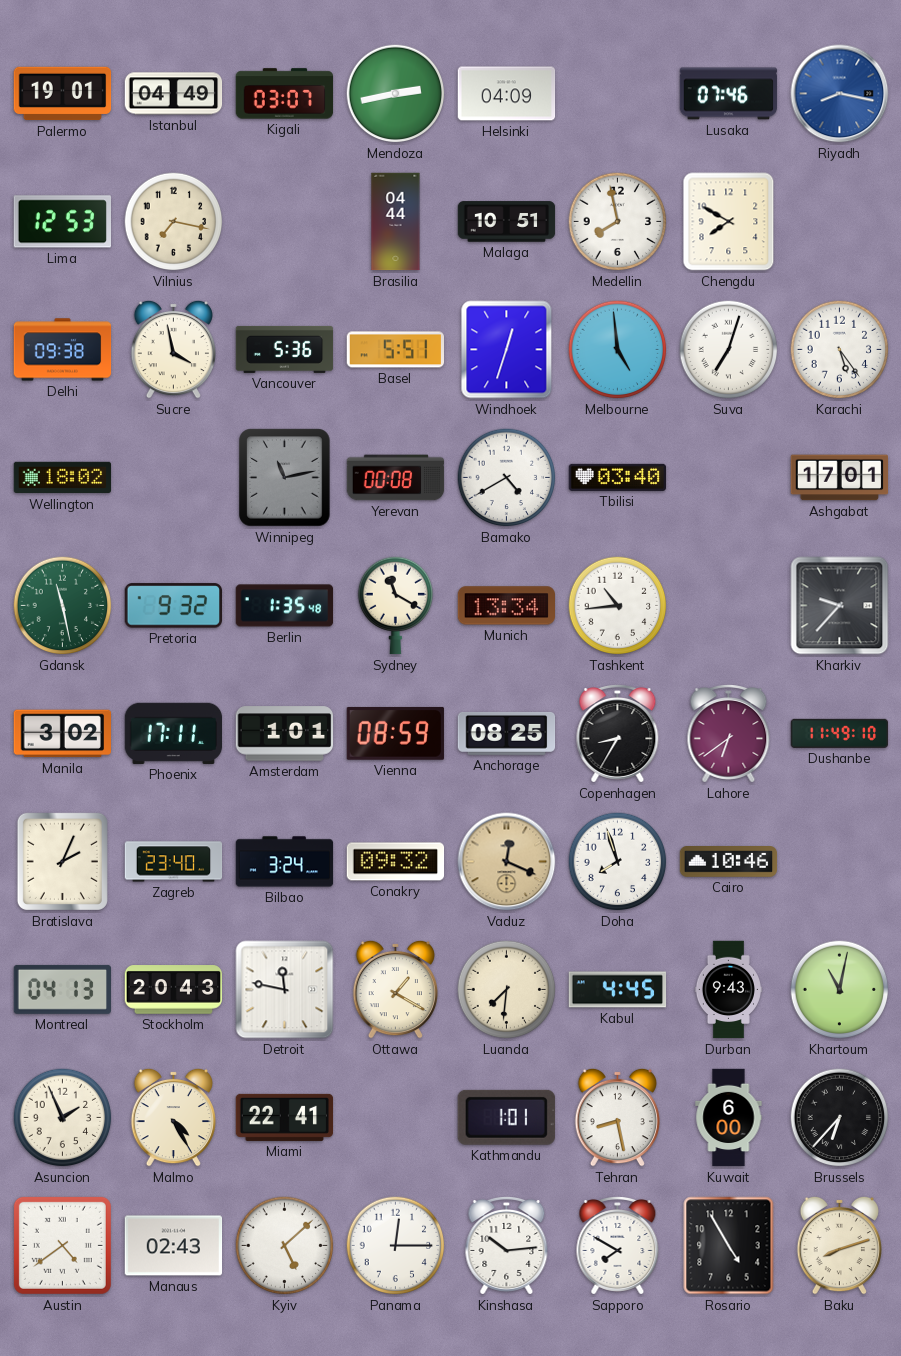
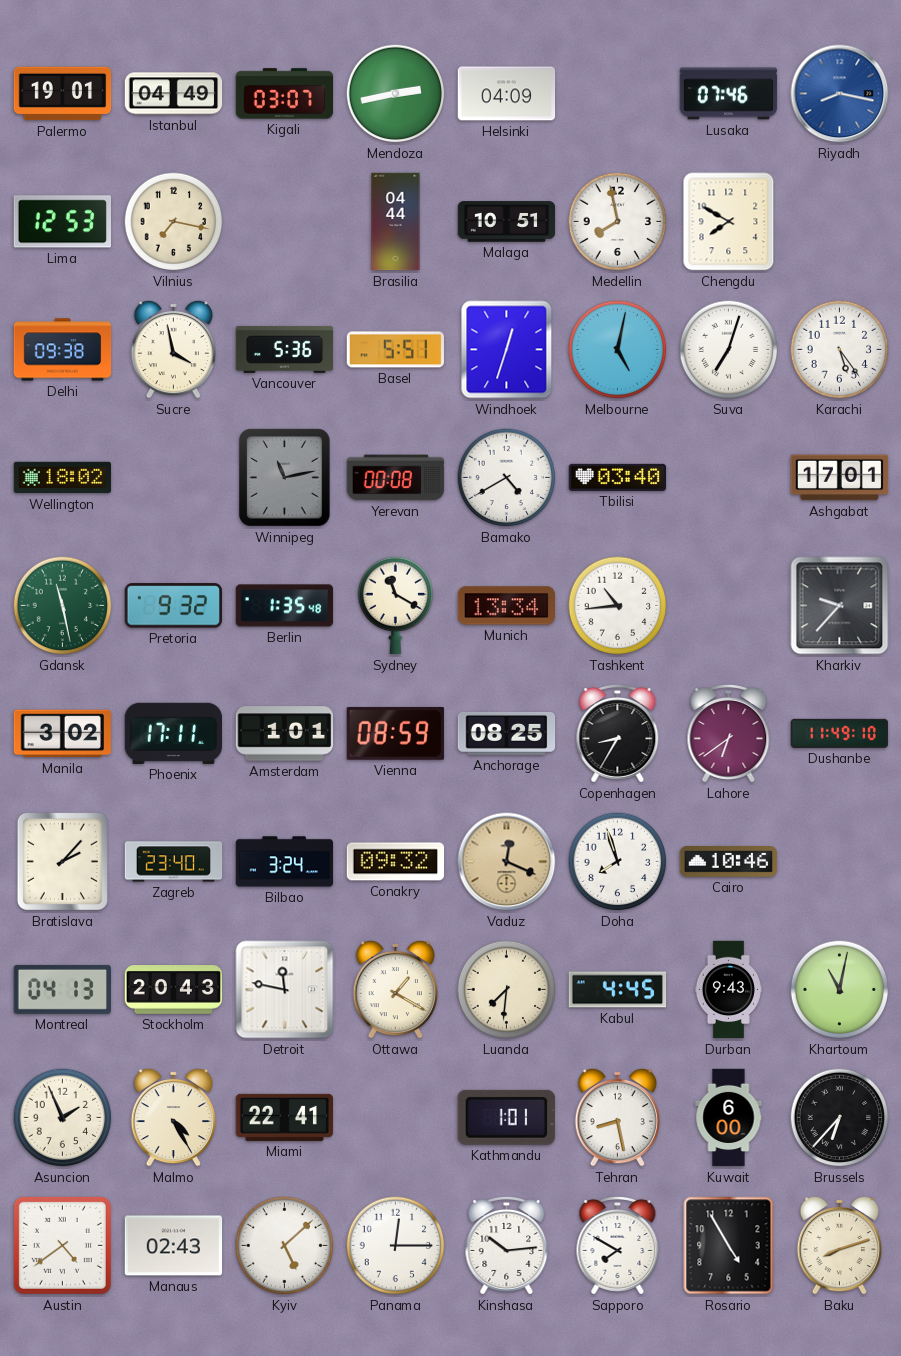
Melbourne: 4:59 -> 5:02 (618, 350)
Bratislava: 2:04 -> 2:07 (62, 861)
